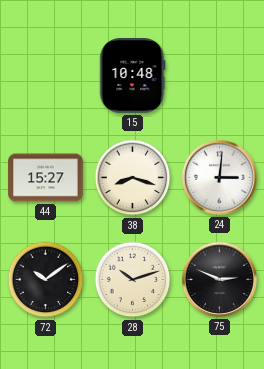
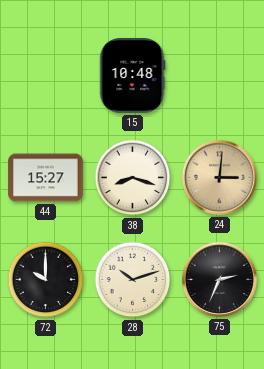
24 dial: white -> champagne (219, 177)
72: 10:09 -> 10:00 (46, 280)
75: 2:49 -> 2:34 (219, 279)
